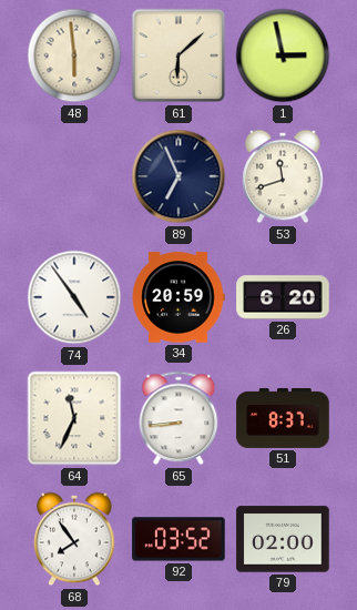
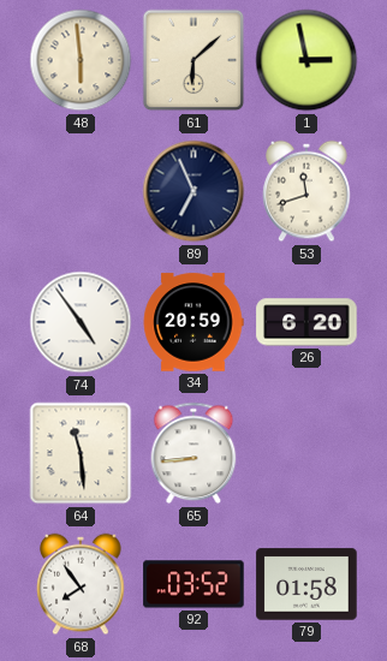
64: 11:34 -> 11:29 (81, 453)
51: 8:37 -> none (283, 418)
79: 02:00 -> 01:58 (306, 584)
